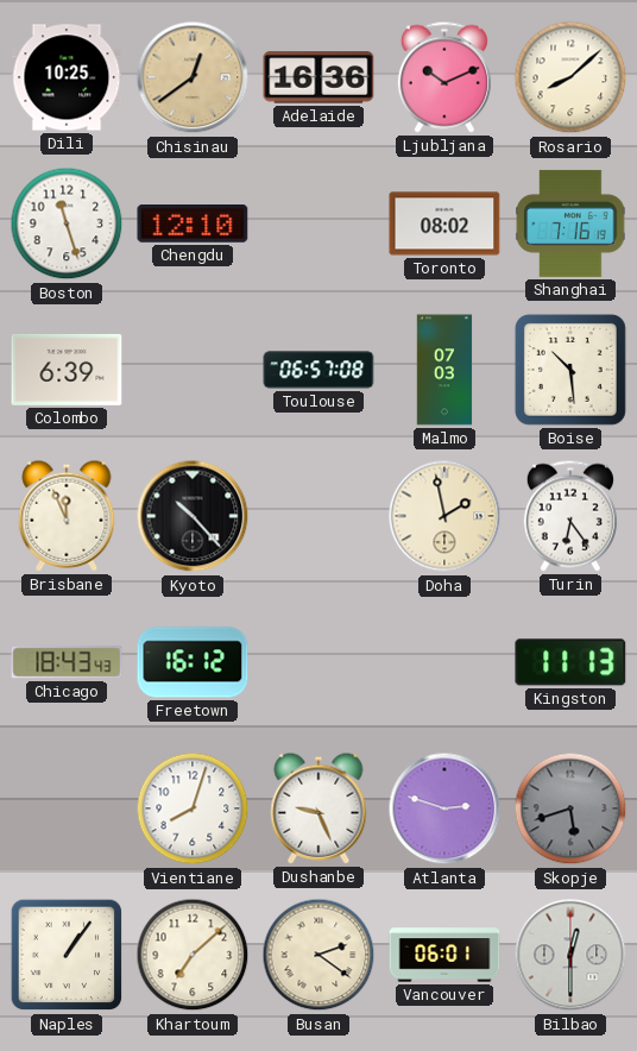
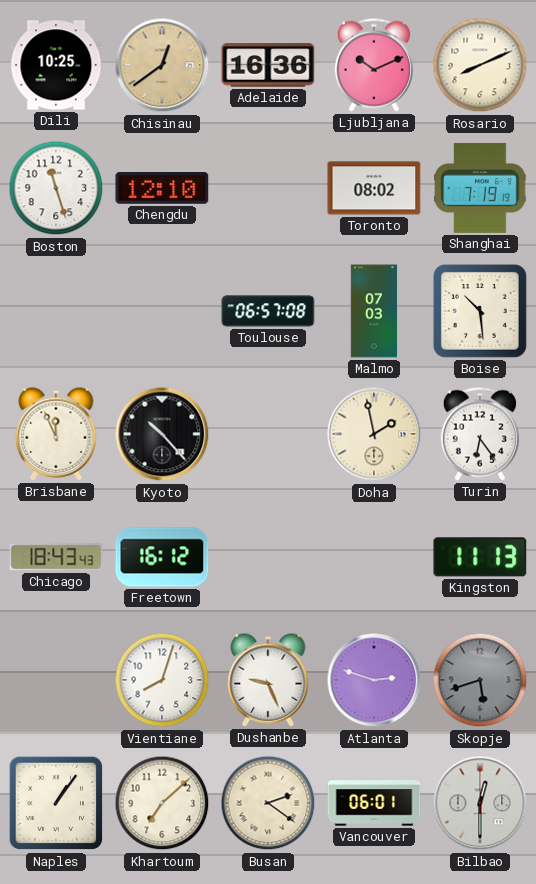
Rosario: 8:08 -> 8:11 (480, 65)
Shanghai: 7:16 -> 7:19 (480, 188)
Colombo: 6:39 -> none (67, 370)
